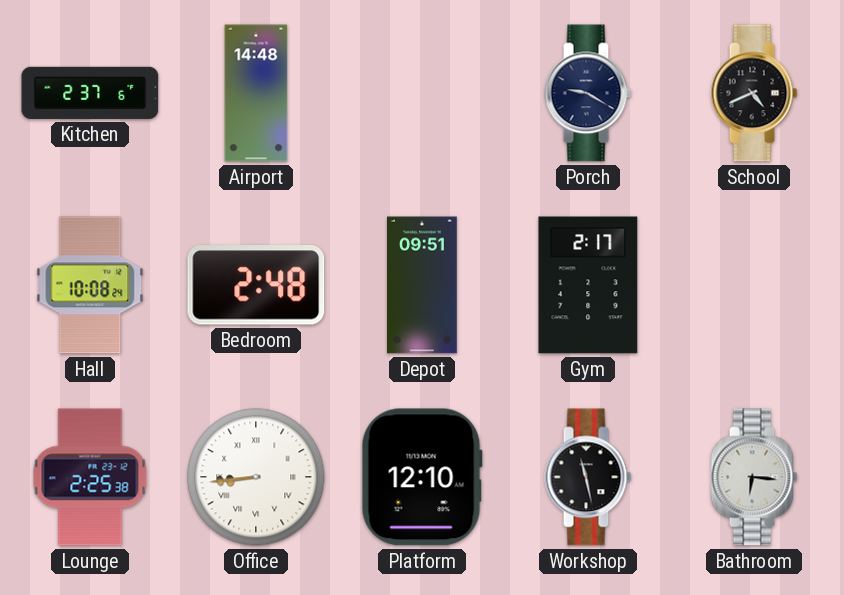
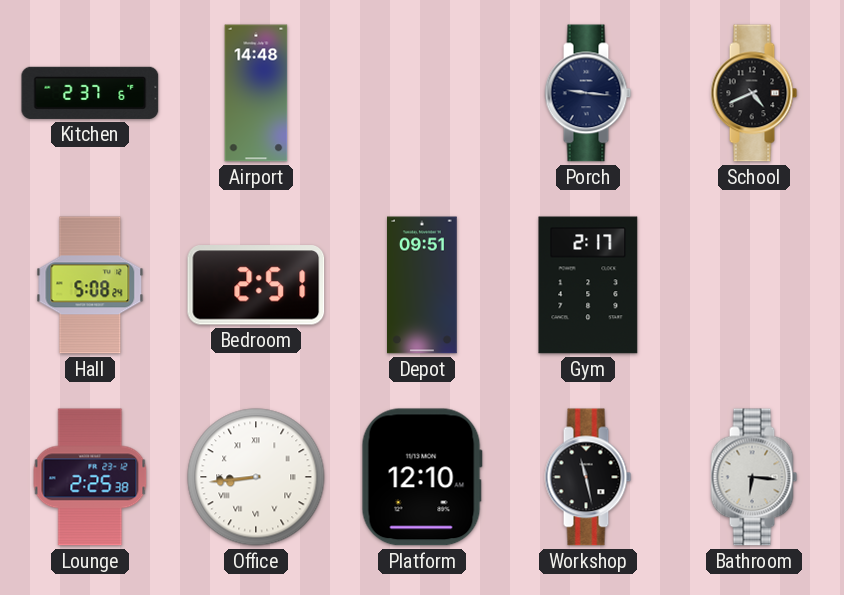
Porch: 9:20 -> 9:16 (588, 93)
Hall: 10:08 -> 5:08 (90, 285)
Bedroom: 2:48 -> 2:51 (256, 285)
